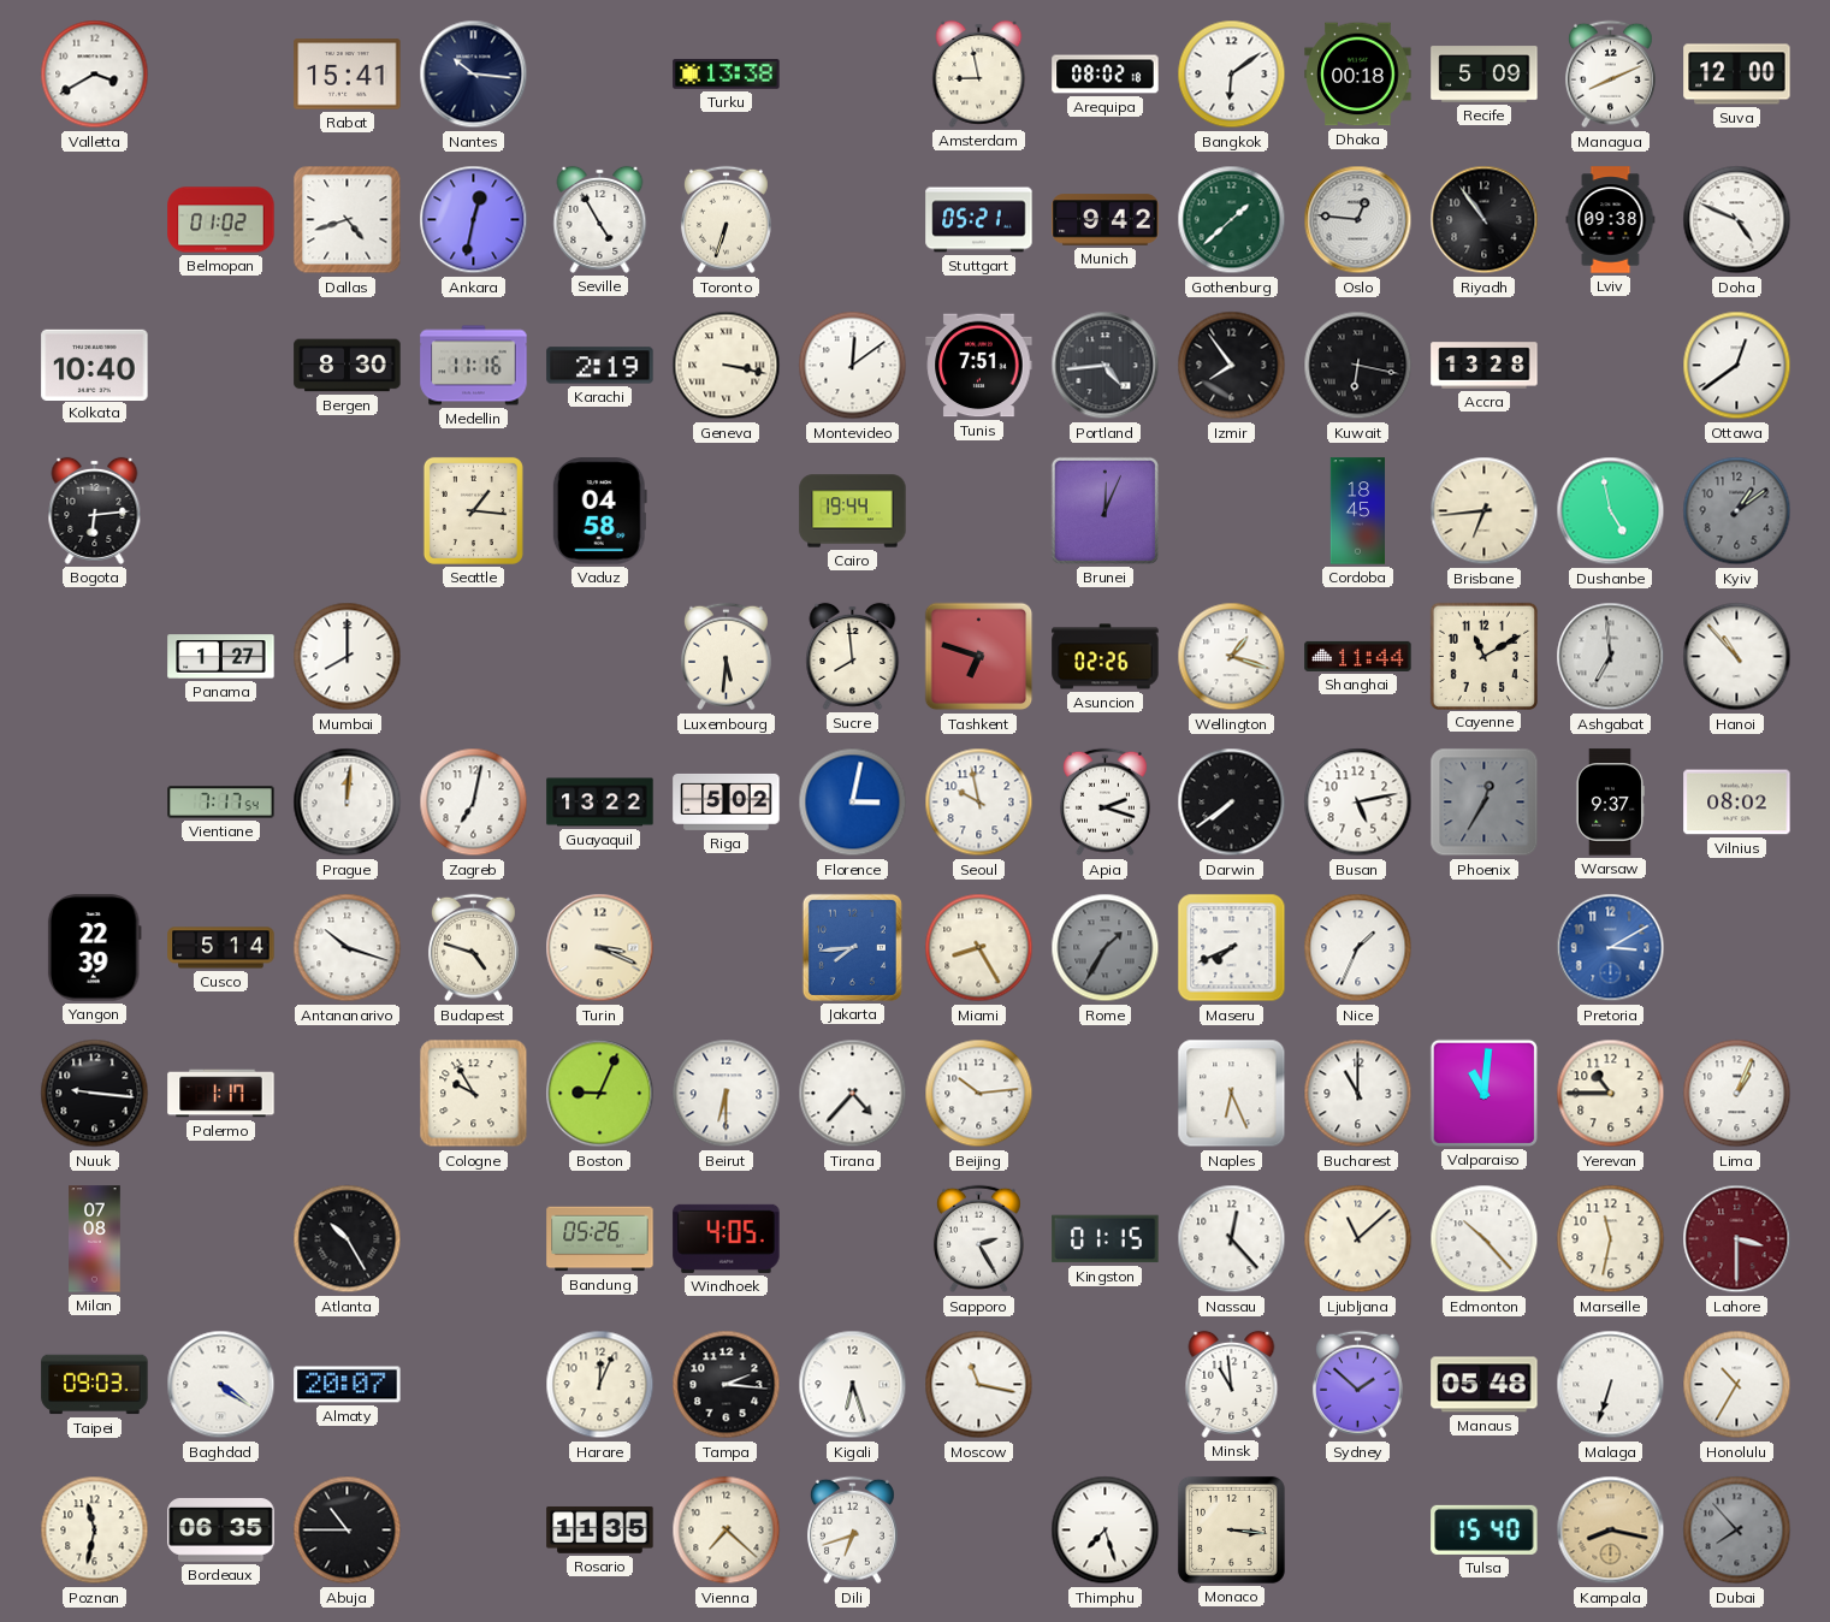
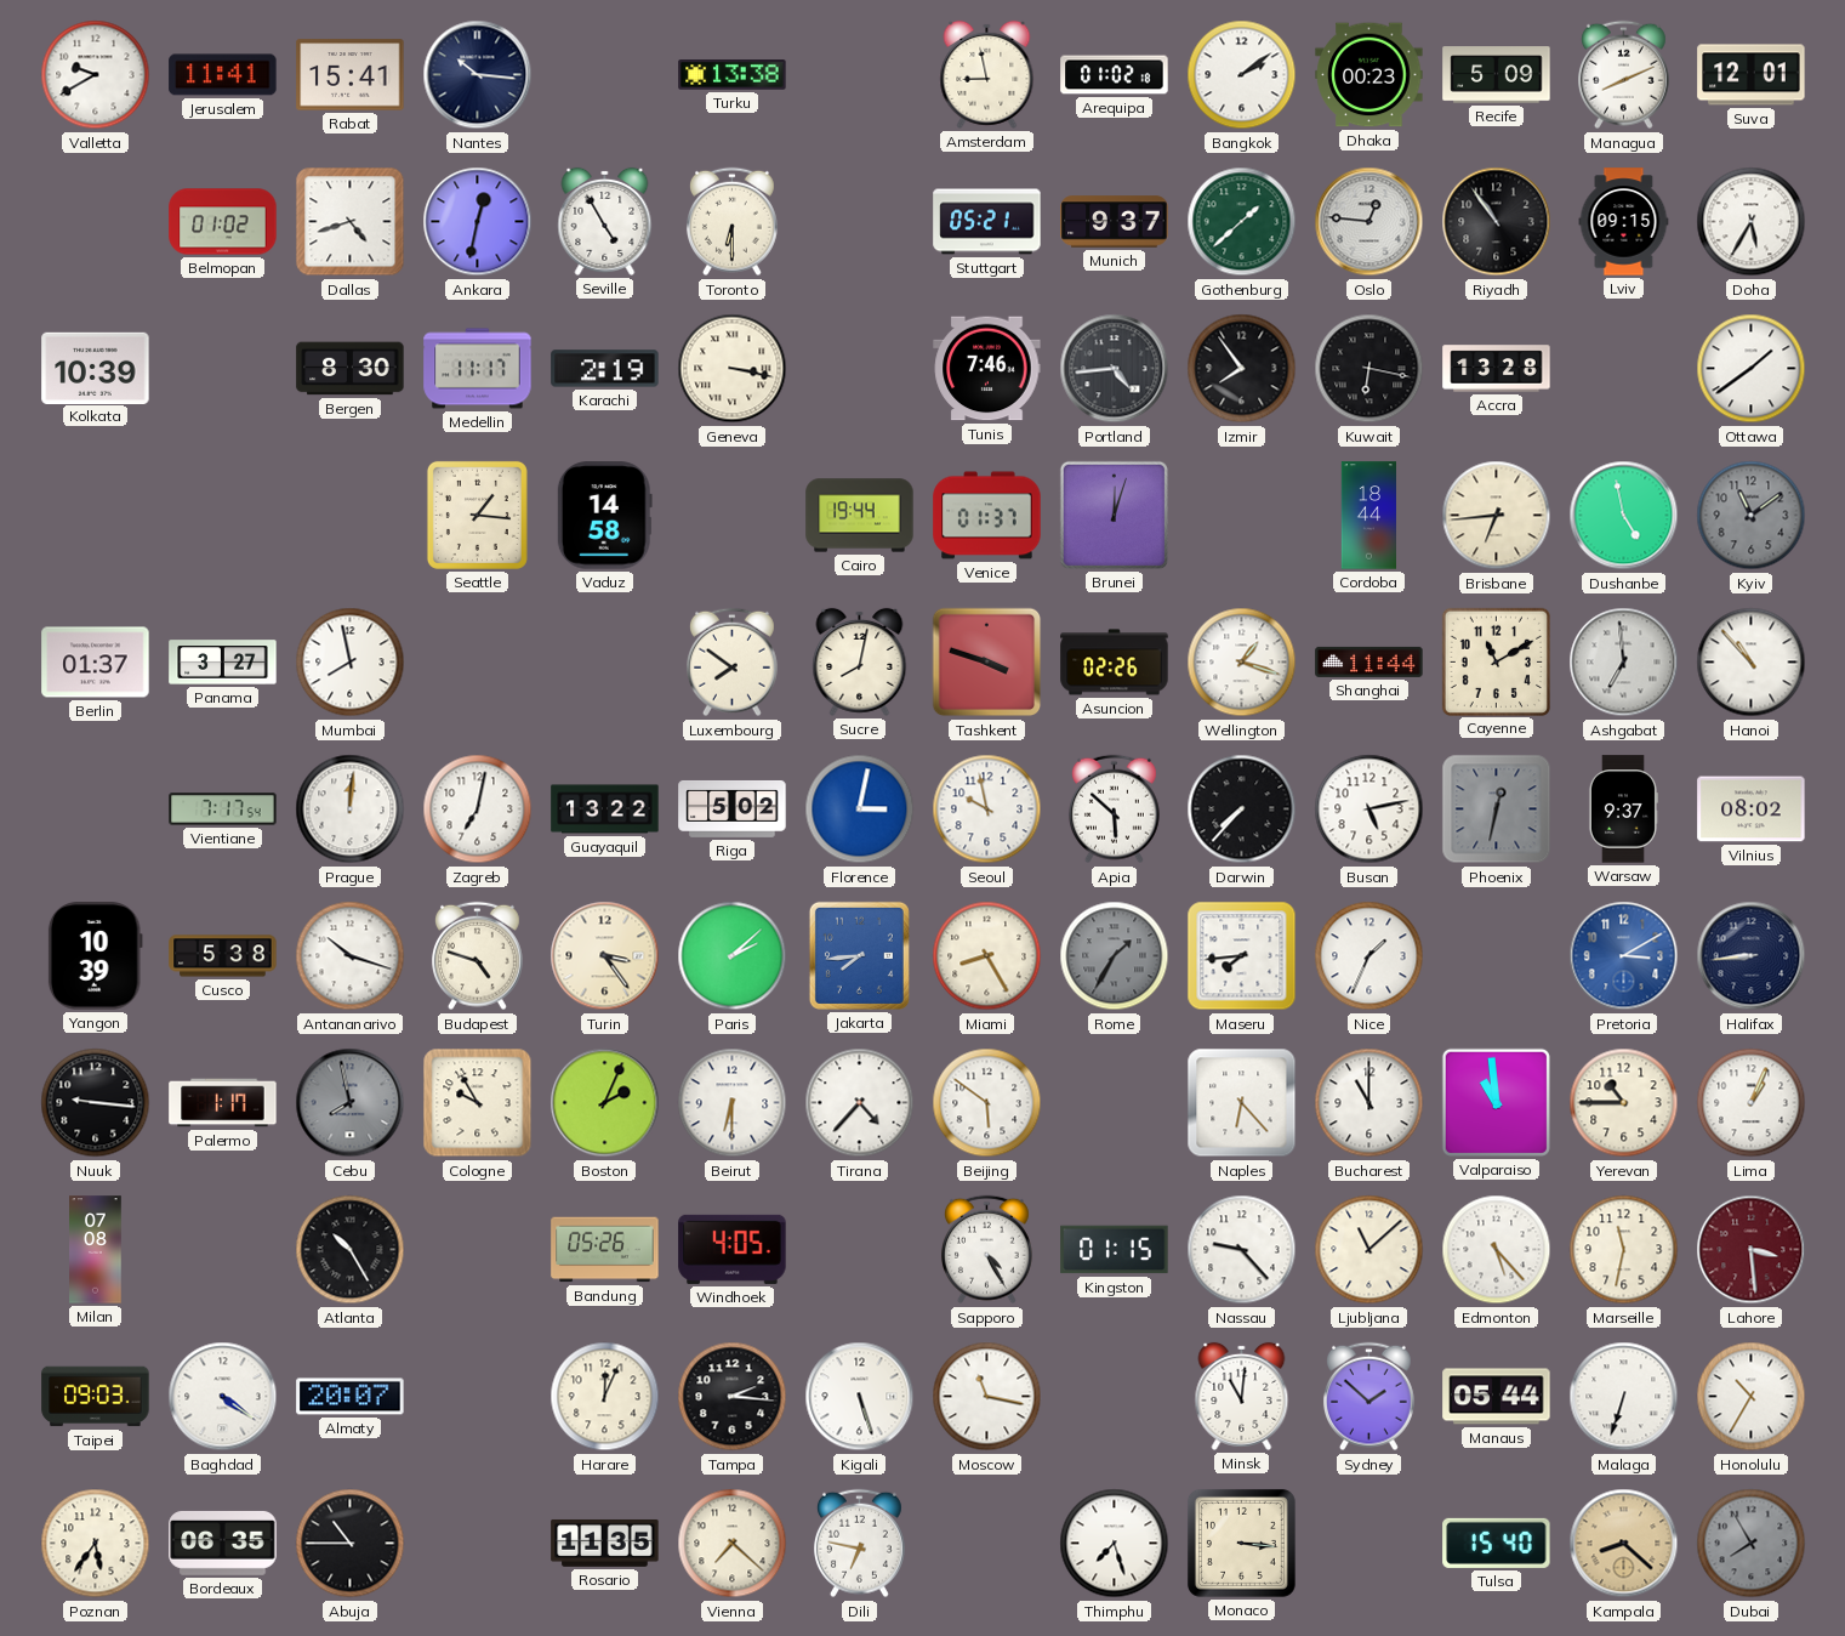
Valletta: 3:40 -> 9:40 (96, 75)
Jerusalem: none -> 11:41 (223, 75)
Arequipa: 08:02 -> 01:02 (1115, 75)
Bangkok: 6:09 -> 2:09 (1242, 75)
Dhaka: 00:18 -> 00:23 (1369, 75)
Suva: 12:00 -> 12:01 (1752, 75)
Toronto: 6:33 -> 6:30 (731, 222)
Munich: 9:42 -> 9:37 (1115, 222)
Lviv: 09:38 -> 09:15 (1624, 222)
Doha: 4:49 -> 5:35 (1752, 222)
Kolkata: 10:40 -> 10:39 (96, 368)
Medellin: 11:16 -> 11:17 (478, 369)
Montevideo: 12:09 -> none (853, 366)
Tunis: 7:51 -> 7:46 (987, 369)
Ottawa: 12:39 -> 1:39 (1752, 369)
Bogota: 6:14 -> none (95, 510)
Vaduz: 04:58 -> 14:58 (604, 516)
Venice: none -> 01:37 (987, 516)
Brunei: 12:04 -> 12:03 (1114, 515)
Cordoba: 18:45 -> 18:44 (1368, 516)
Kyiv: 1:09 -> 11:09 (1752, 516)
Berlin: none -> 01:37 (96, 663)
Panama: 1:27 -> 3:27 (223, 663)
Mumbai: 8:00 -> 7:58 (351, 663)
Luxembourg: 5:31 -> 7:51 (731, 663)
Sucre: 7:59 -> 8:02 (860, 661)
Tashkent: 6:48 -> 3:48 (987, 663)
Apia: 2:18 -> 5:52 (1114, 810)
Darwin: 7:39 -> 7:37 (1242, 810)
Phoenix: 12:35 -> 12:32 (1497, 810)
Yangon: 22:39 -> 10:39 (95, 956)
Cusco: 5:14 -> 5:38 (223, 956)
Turin: 3:19 -> 3:24 (605, 956)
Paris: none -> 2:08 (733, 956)
Maseru: 7:41 -> 7:44 (1242, 956)
Halifax: none -> 8:44 (1752, 956)
Cebu: none -> 7:58 (351, 1103)
Boston: 9:04 -> 2:04 (605, 1103)
Beijing: 10:14 -> 5:51 (987, 1103)
Naples: 6:26 -> 6:23 (1242, 1103)
Valparaiso: 11:01 -> 10:59 (1496, 1102)
Sapporo: 2:25 -> 4:25 (986, 1250)
Nassau: 12:23 -> 9:23 (1242, 1250)
Edmonton: 10:23 -> 5:23 (1497, 1250)
Lahore: 3:30 -> 3:29 (1752, 1250)
Kigali: 6:27 -> 5:27 (860, 1397)
Minsk: 10:59 -> 11:01 (1242, 1396)
Manaus: 05:48 -> 05:44 (1497, 1397)
Poznan: 11:32 -> 5:36 (96, 1544)
Dili: 6:42 -> 6:47 (859, 1544)
Kampala: 8:17 -> 8:22 (1624, 1544)
Dubai: 7:53 -> 7:55 (1752, 1544)
